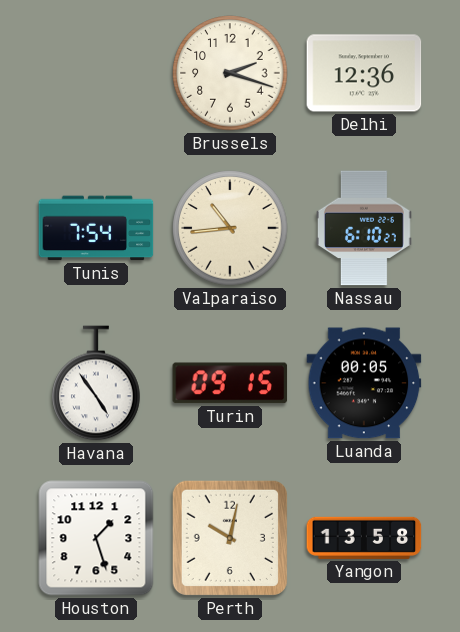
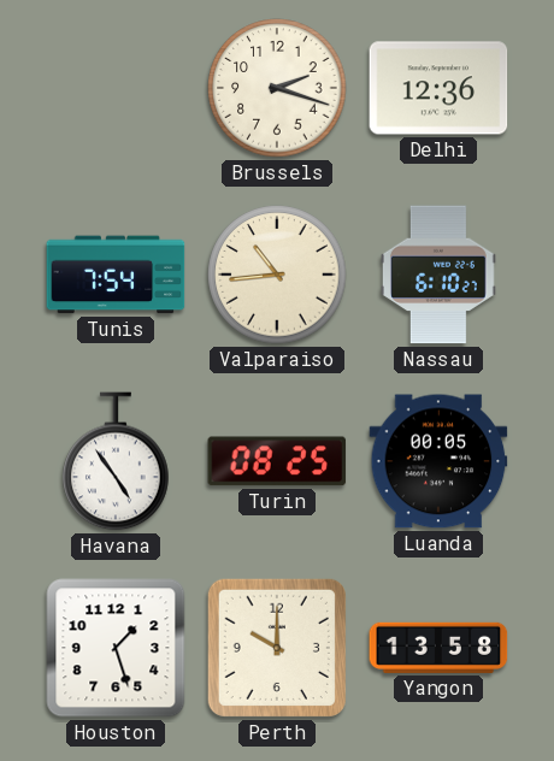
Turin: 09:15 -> 08:25 (277, 461)
Perth: 10:02 -> 10:00 (277, 648)
